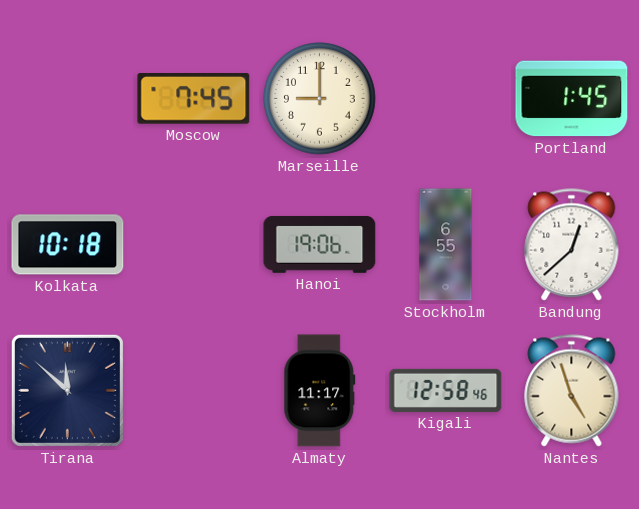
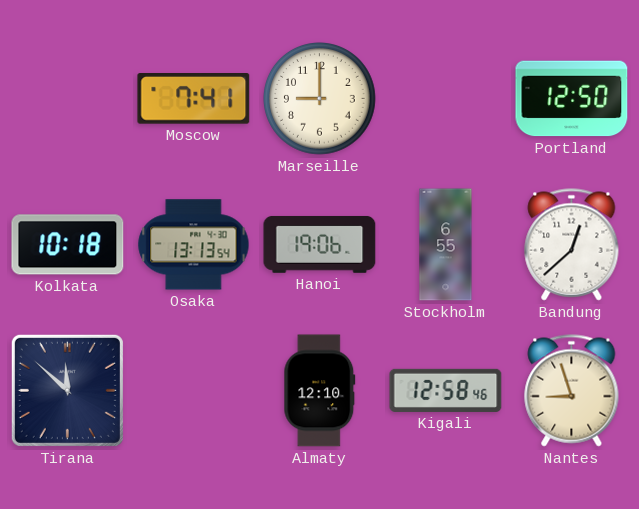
Moscow: 7:45 -> 7:41 (194, 99)
Portland: 1:45 -> 12:50 (572, 99)
Osaka: none -> 13:13 (194, 245)
Almaty: 11:17 -> 12:10 (320, 391)
Nantes: 4:57 -> 8:57 (572, 391)
